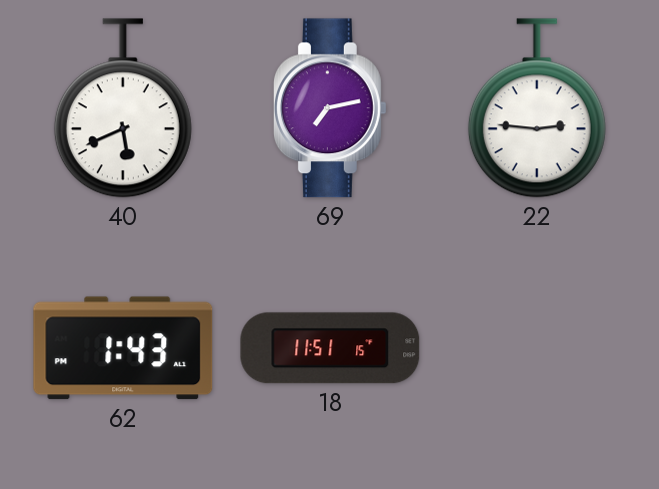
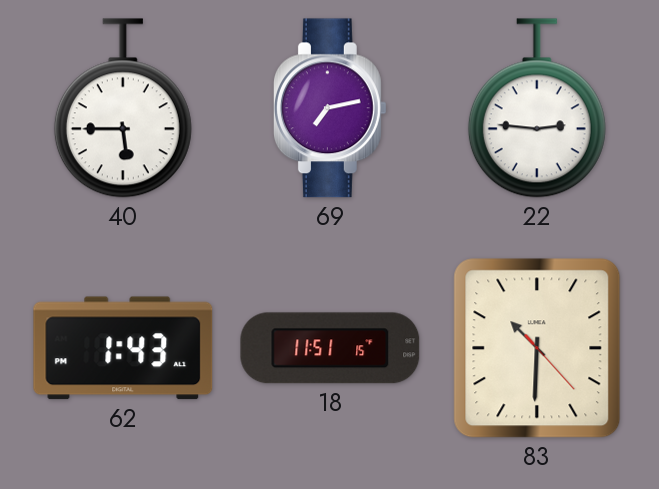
40: 5:41 -> 5:45 (123, 108)
83: none -> 10:30 (537, 348)
